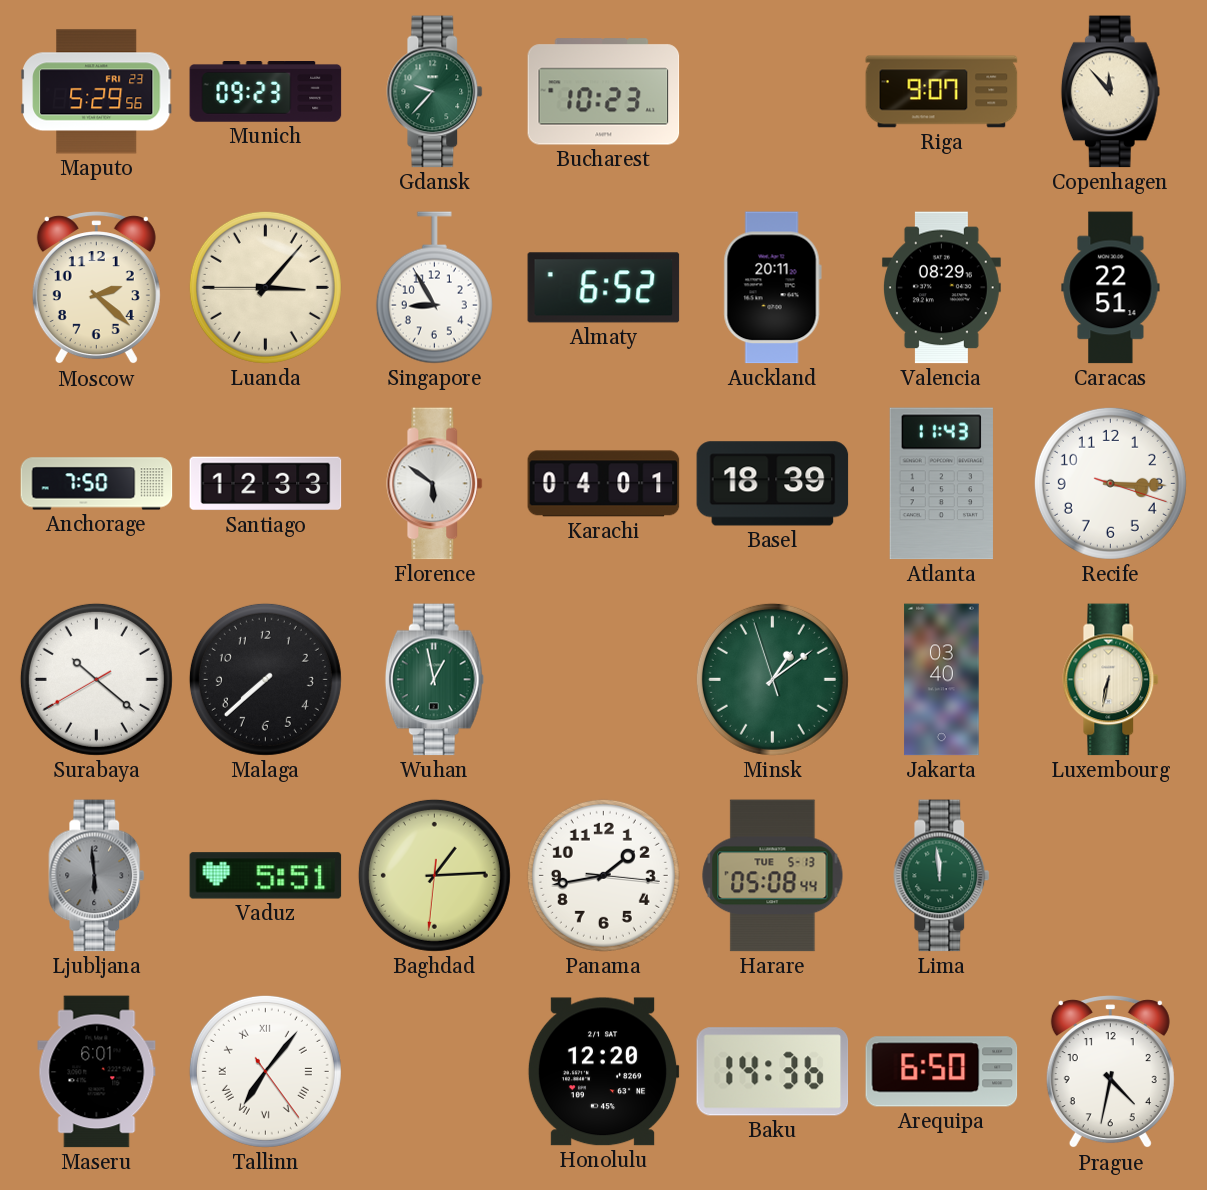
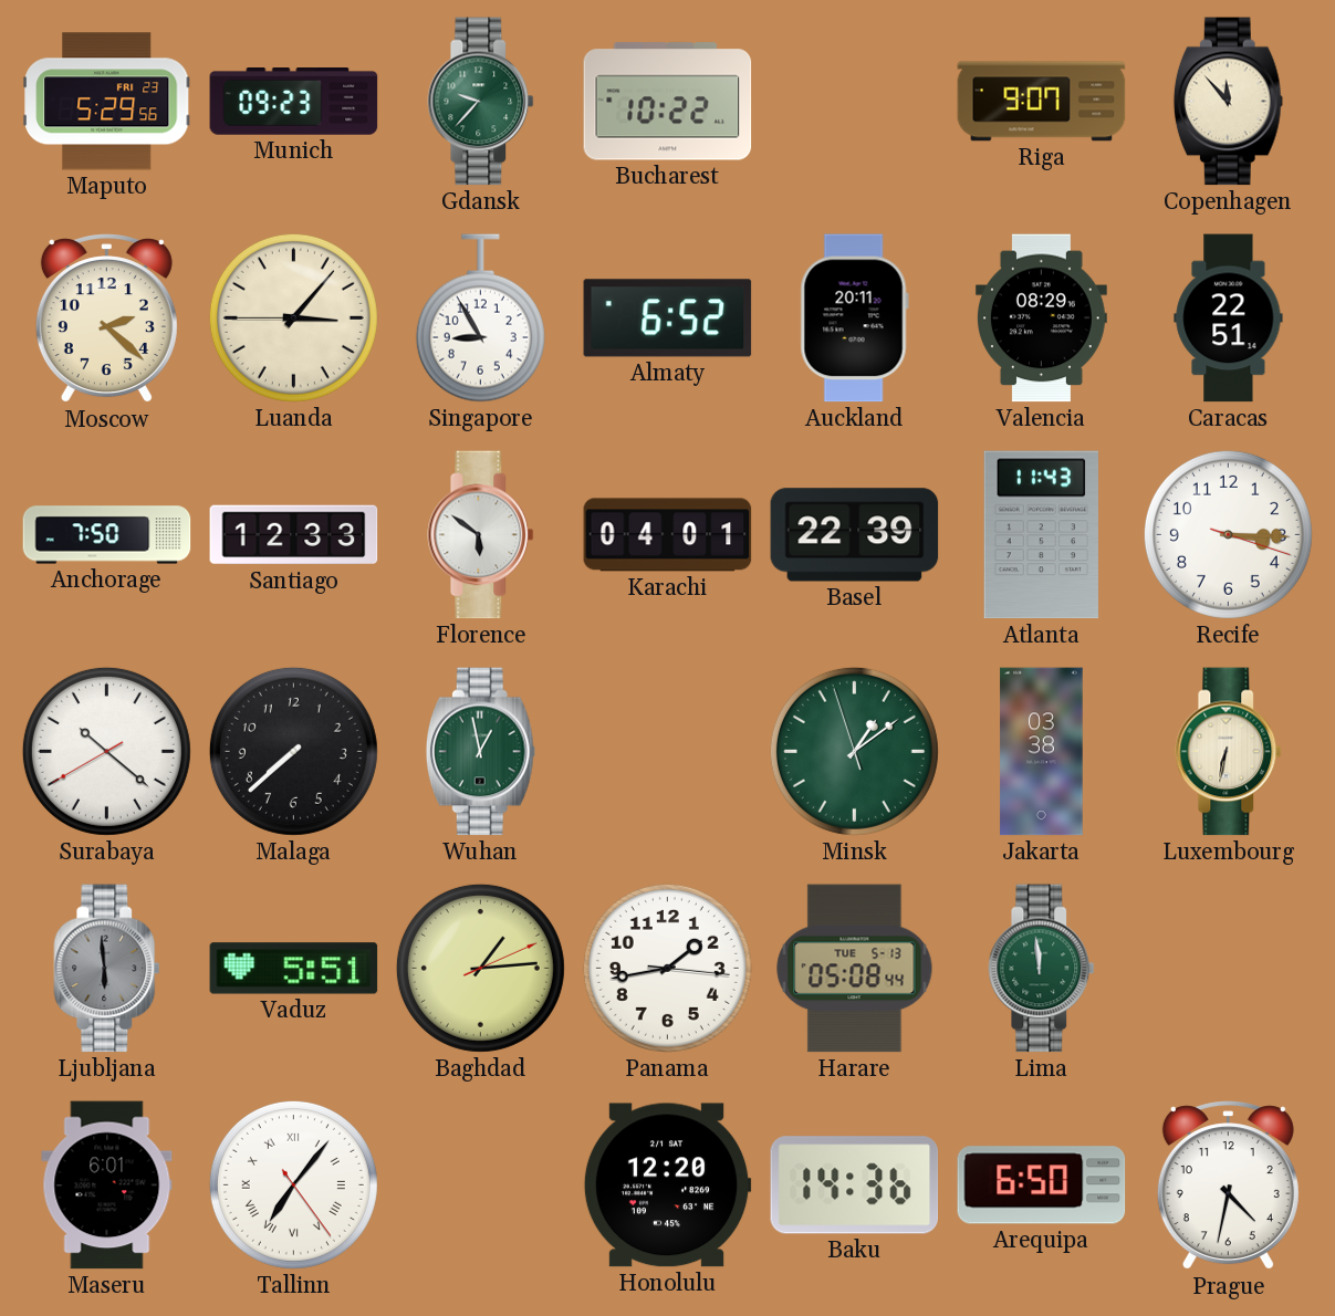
Bucharest: 10:23 -> 10:22 (668, 102)
Basel: 18:39 -> 22:39 (855, 535)
Jakarta: 03:40 -> 03:38 (1042, 752)
Baghdad: 1:14:31 -> 1:14:11 (480, 968)
